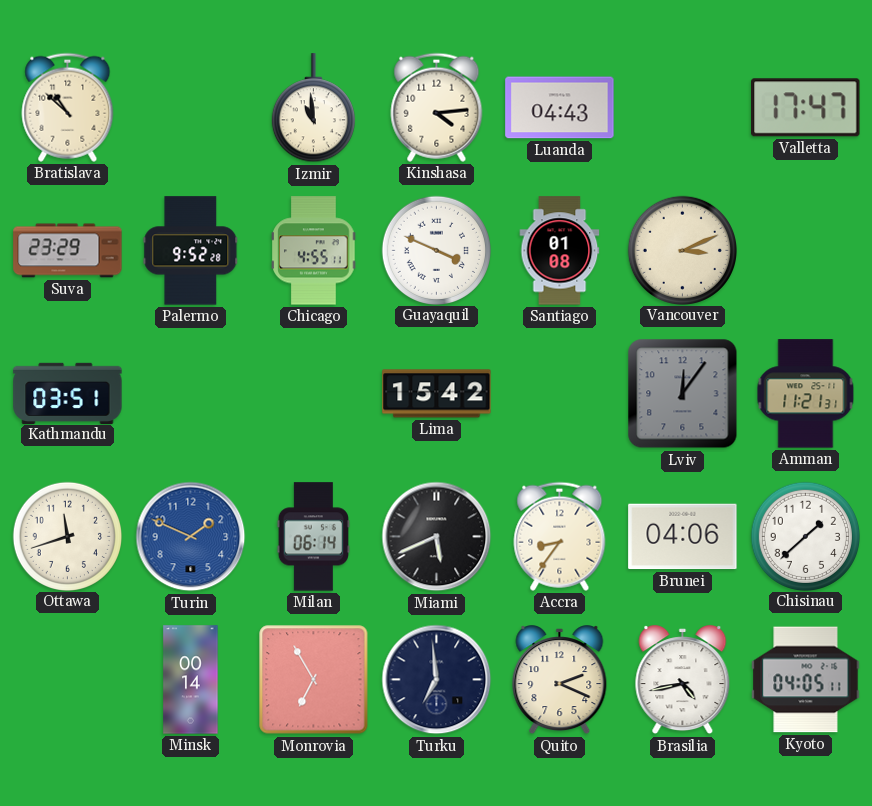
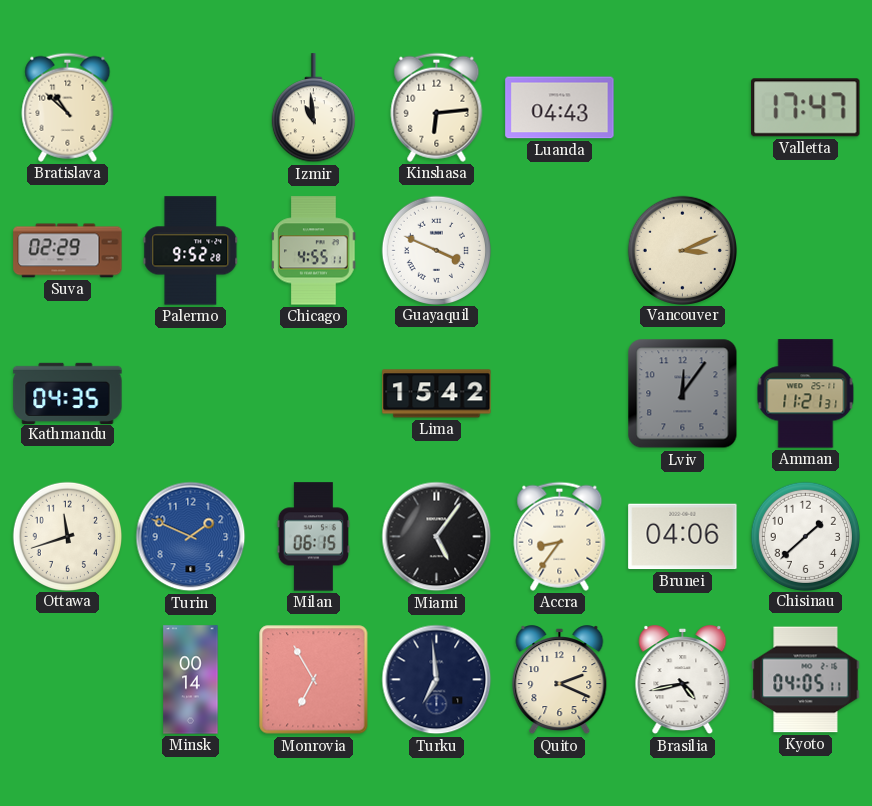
Kinshasa: 4:14 -> 6:14 (437, 107)
Suva: 23:29 -> 02:29 (68, 251)
Santiago: 01:08 -> none (560, 251)
Kathmandu: 03:51 -> 04:35 (68, 393)
Milan: 06:14 -> 06:15 (313, 537)
Miami: 5:41 -> 5:06 (437, 537)
